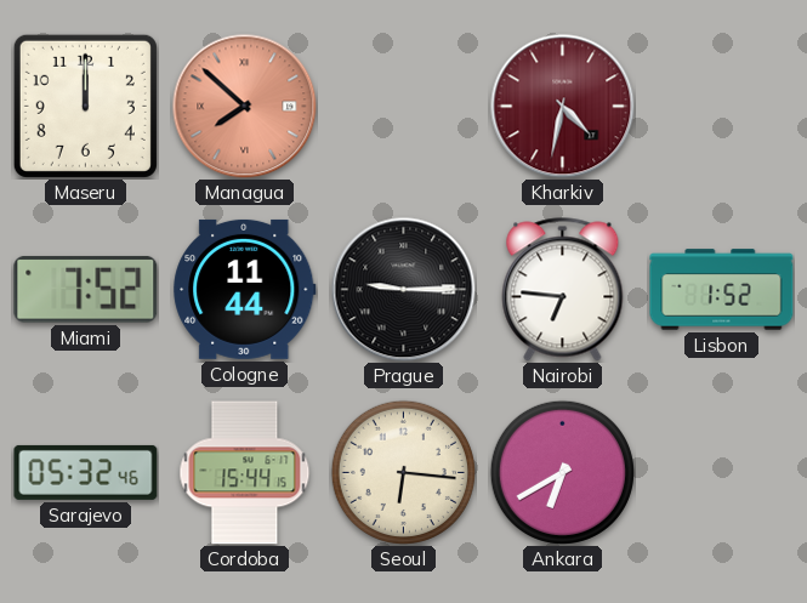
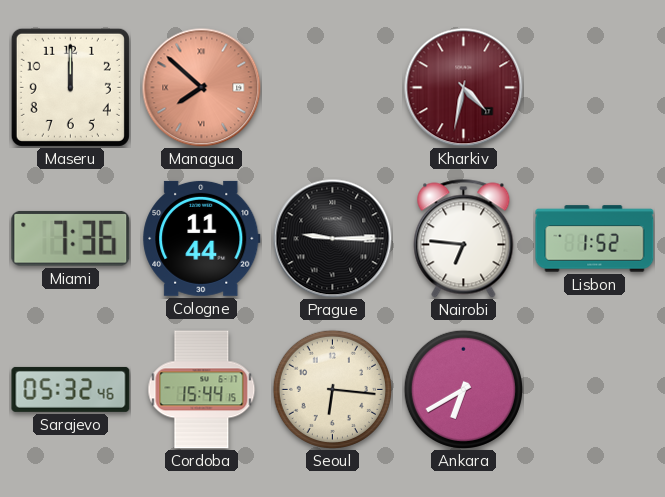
Miami: 7:52 -> 7:36 (71, 238)
